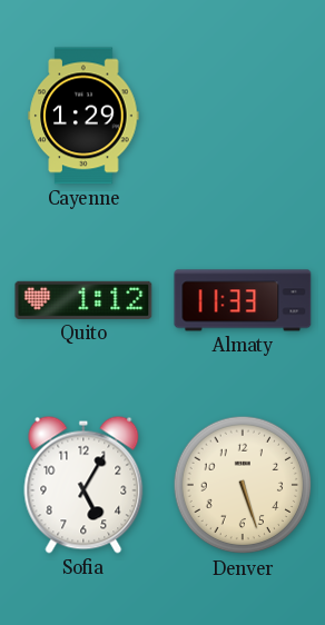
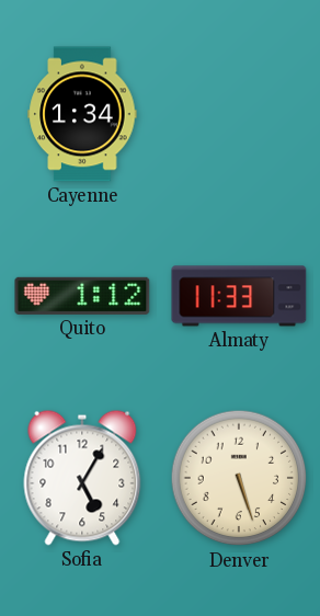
Cayenne: 1:29 -> 1:34 (82, 114)
